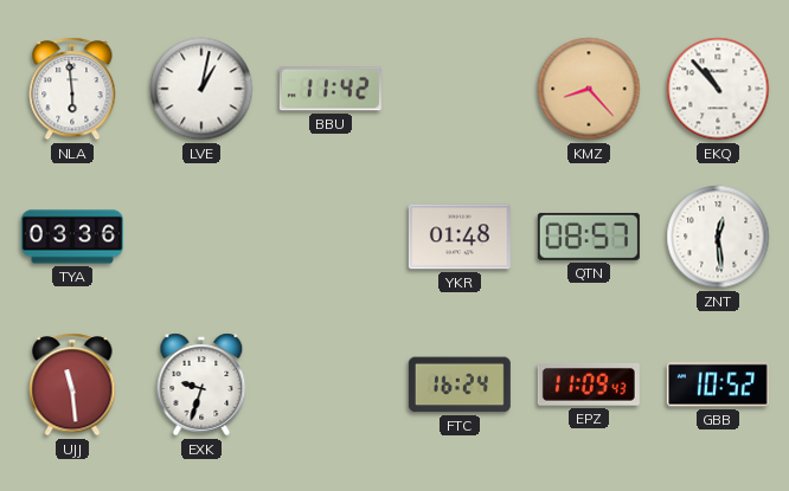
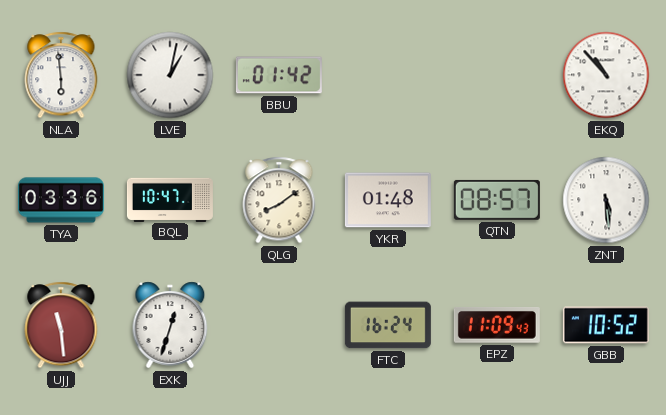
BBU: 11:42 -> 01:42 (279, 75)
KMZ: 8:23 -> none (589, 89)
BQL: none -> 10:47 (170, 199)
QLG: none -> 8:09 (279, 200)
ZNT: 12:29 -> 5:29 (606, 200)
EXK: 9:33 -> 12:33 (170, 325)
